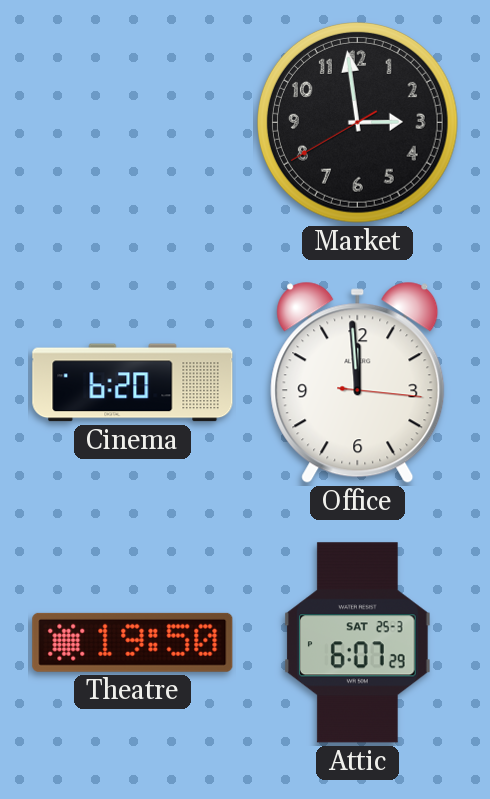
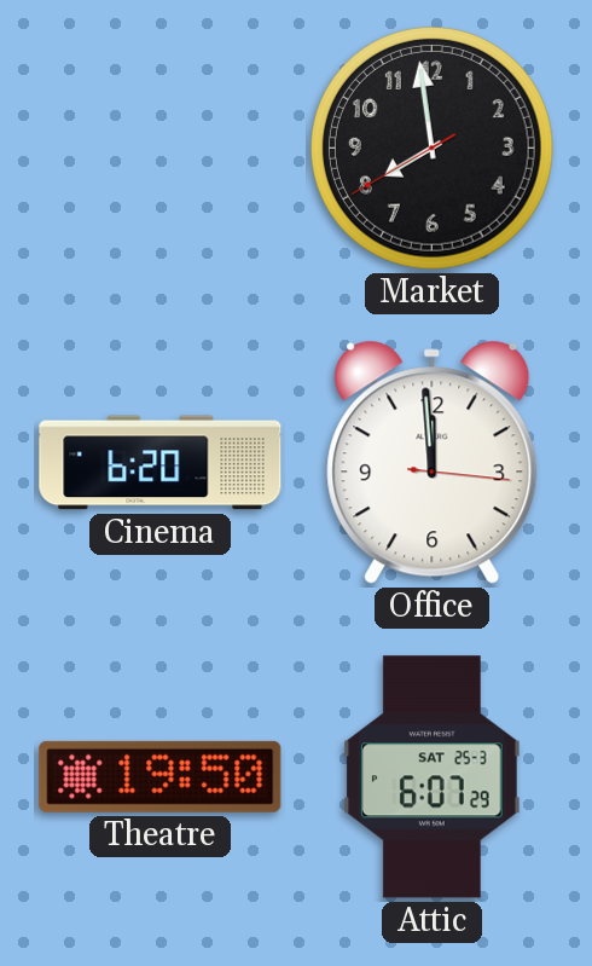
Market: 2:58 -> 7:58 (433, 149)
